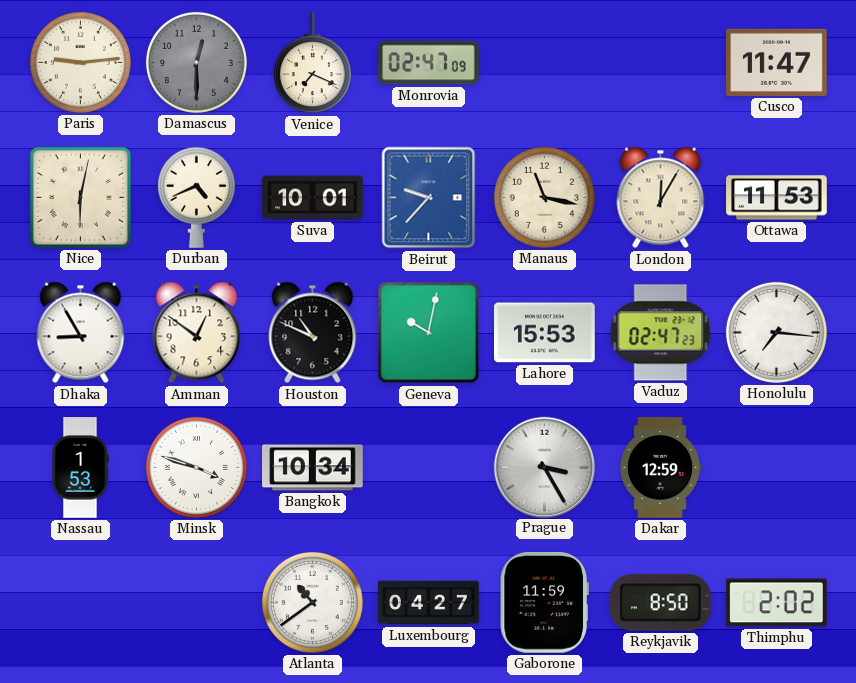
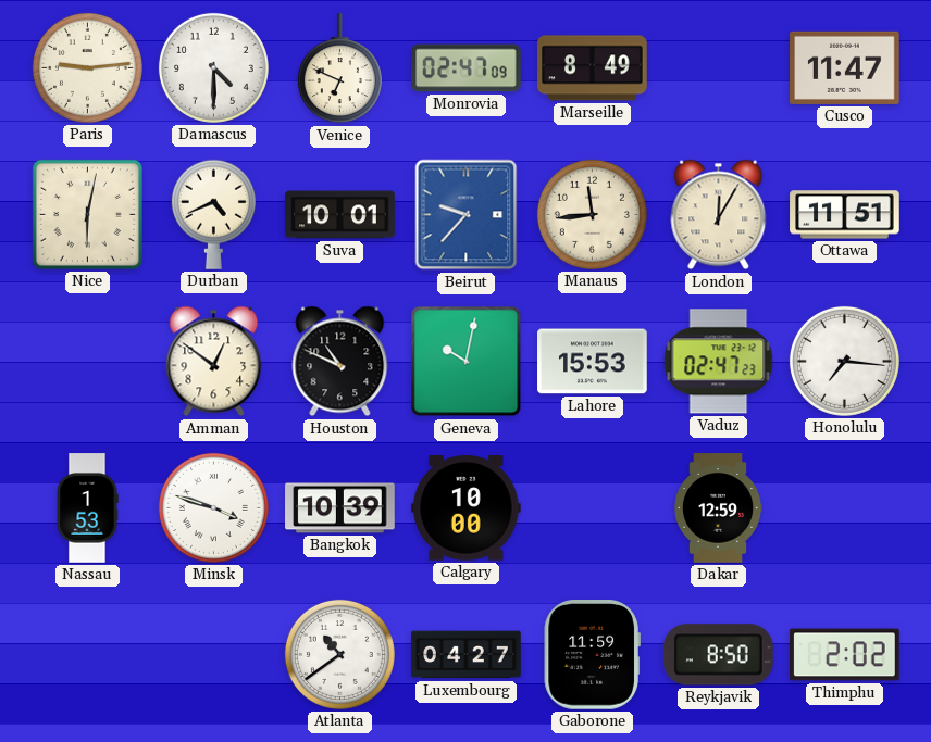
Damascus: 12:30 -> 4:30 (213, 67)
Damascus dial: grey -> white (213, 67)
Venice: 7:19 -> 6:49 (339, 68)
Marseille: none -> 8:49 (593, 68)
Manaus: 11:17 -> 11:44 (592, 214)
Ottawa: 11:53 -> 11:51 (845, 215)
Dhaka: 8:55 -> none (81, 333)
Bangkok: 10:34 -> 10:39 (340, 508)
Calgary: none -> 10:00 (467, 508)
Prague: 3:25 -> none (544, 467)
